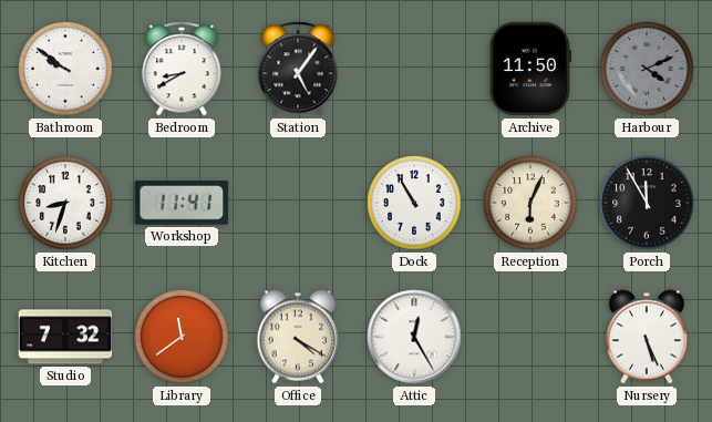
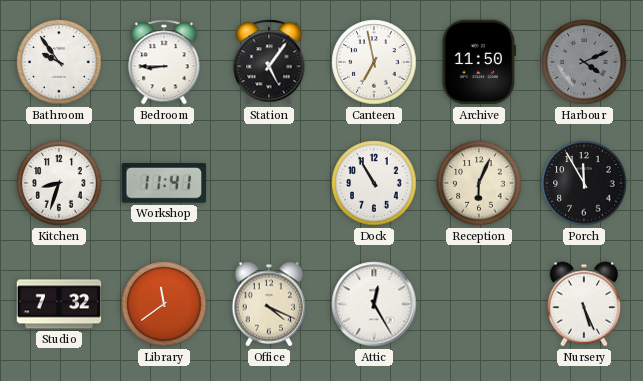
Bathroom: 9:51 -> 9:54 (59, 62)
Bedroom: 8:40 -> 8:45 (164, 62)
Canteen: none -> 6:58 (374, 62)
Office: 4:20 -> 4:19 (269, 304)
